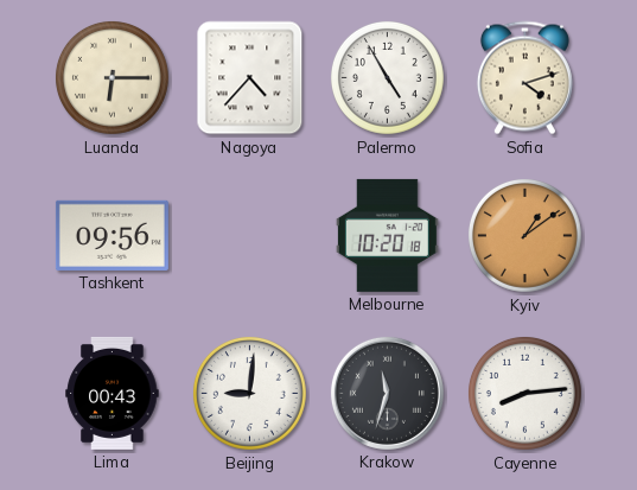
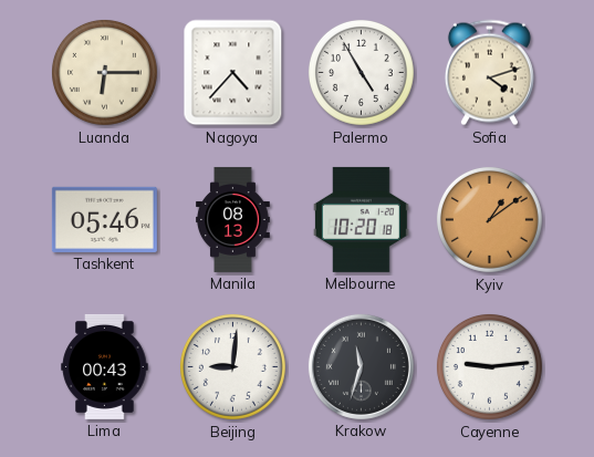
Tashkent: 09:56 -> 05:46 (104, 219)
Manila: none -> 08:13 (233, 219)
Cayenne: 8:14 -> 9:14 (489, 366)
